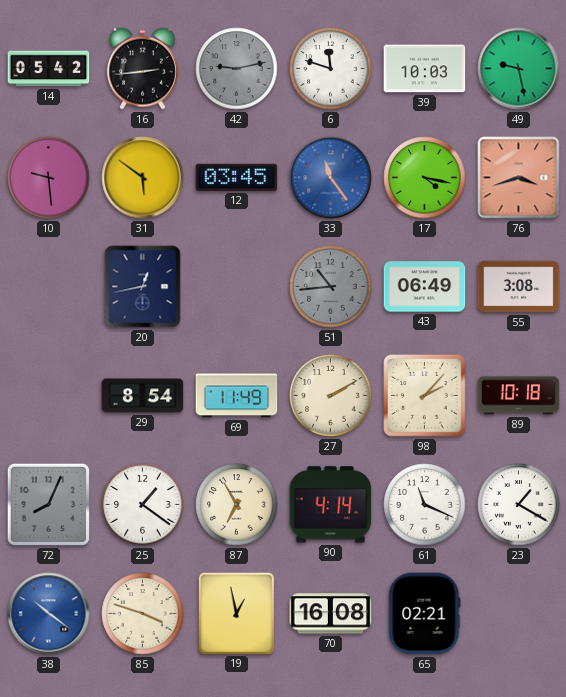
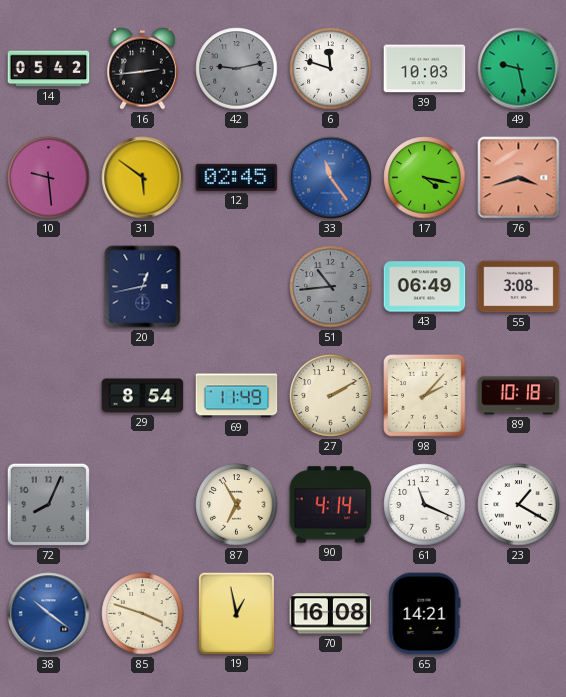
12: 03:45 -> 02:45 (237, 177)
25: 1:21 -> none (143, 505)
65: 02:21 -> 14:21 (425, 614)
